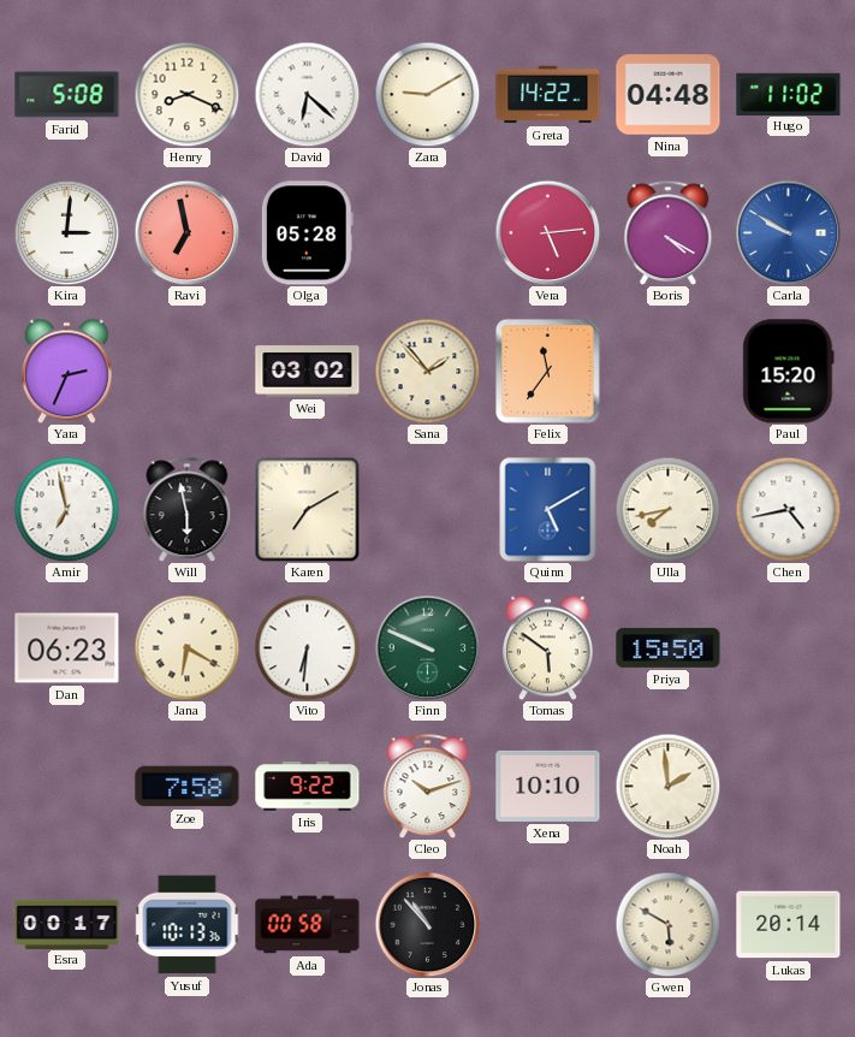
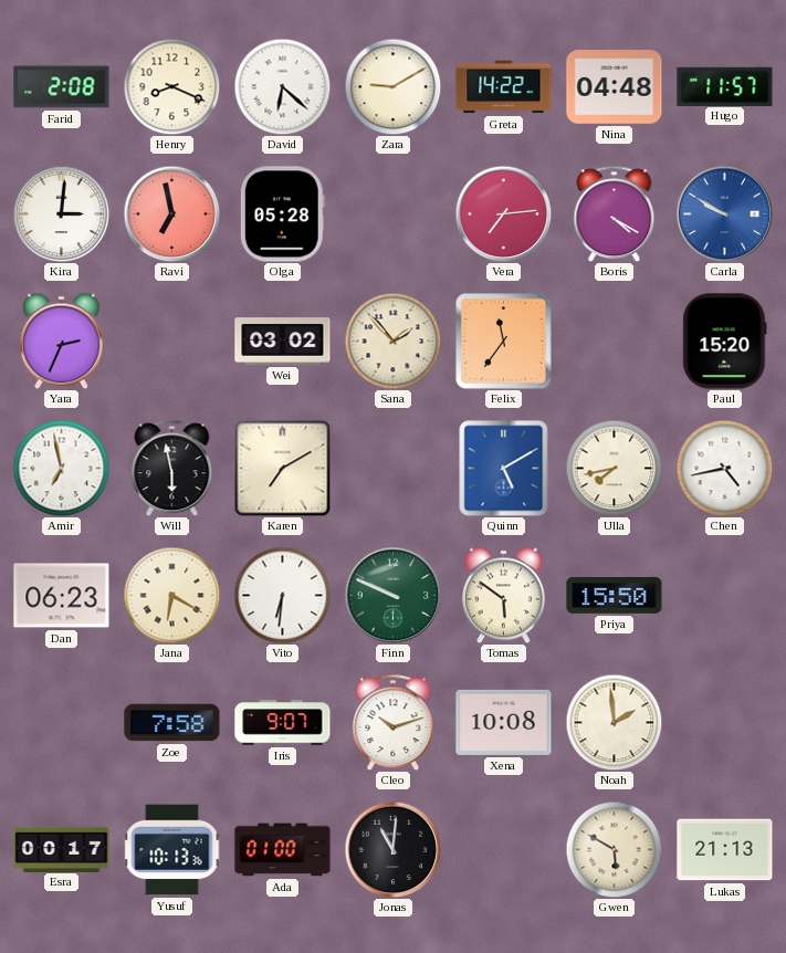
Farid: 5:08 -> 2:08 (62, 87)
Hugo: 11:02 -> 11:57 (725, 86)
Vera: 5:14 -> 7:14 (503, 213)
Iris: 9:22 -> 9:07 (283, 723)
Xena: 10:10 -> 10:08 (504, 722)
Ada: 00:58 -> 01:00 (283, 850)
Jonas: 10:53 -> 11:01 (392, 849)
Lukas: 20:14 -> 21:13 (725, 850)
